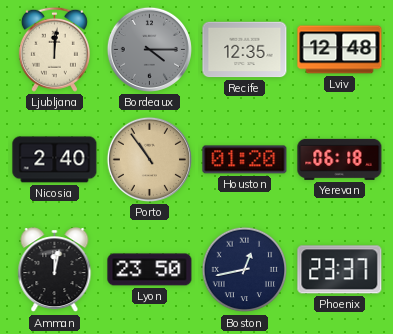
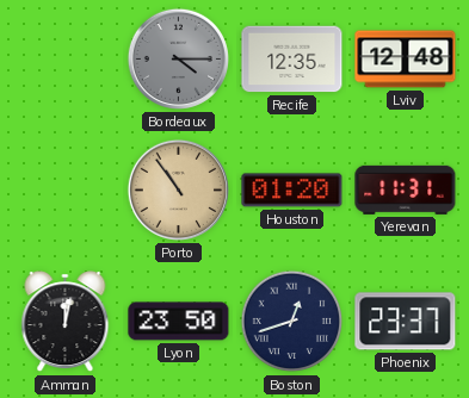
Ljubljana: 12:01 -> none (54, 49)
Nicosia: 2:40 -> none (55, 160)
Yerevan: 06:18 -> 11:31 (406, 189)
Boston: 12:43 -> 12:42 (292, 322)
